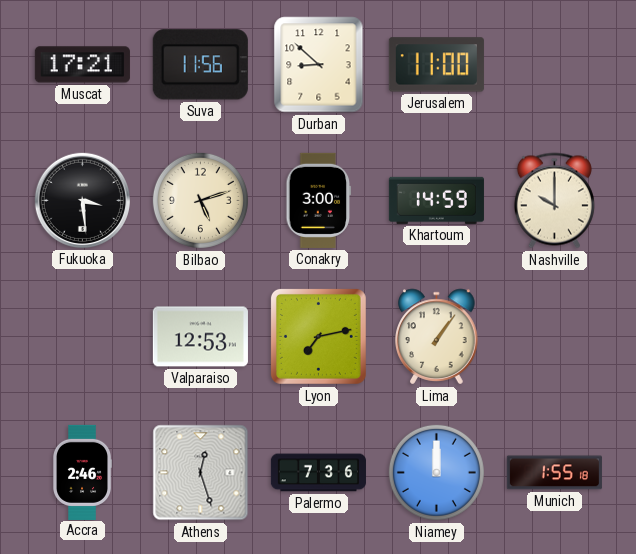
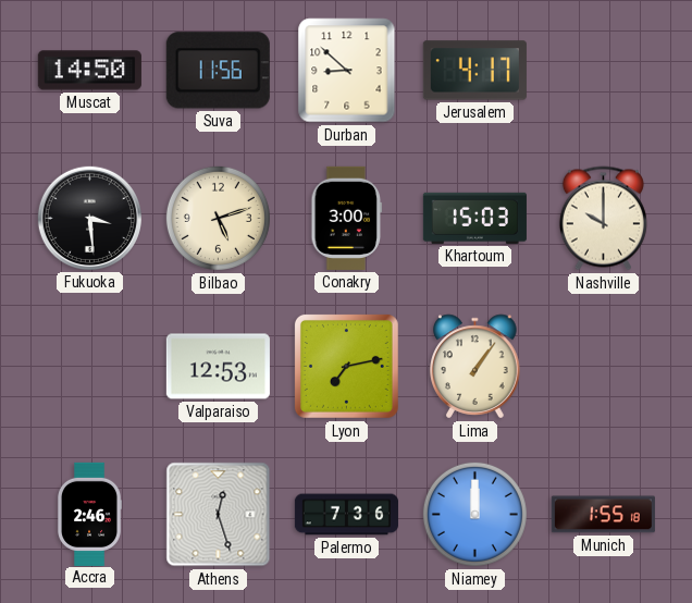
Muscat: 17:21 -> 14:50 (89, 71)
Jerusalem: 11:00 -> 4:17 (474, 71)
Khartoum: 14:59 -> 15:03 (474, 218)
